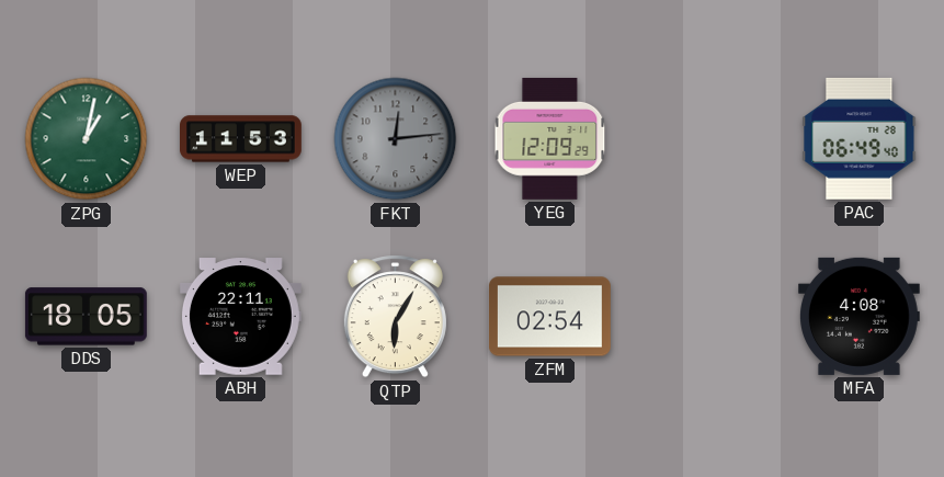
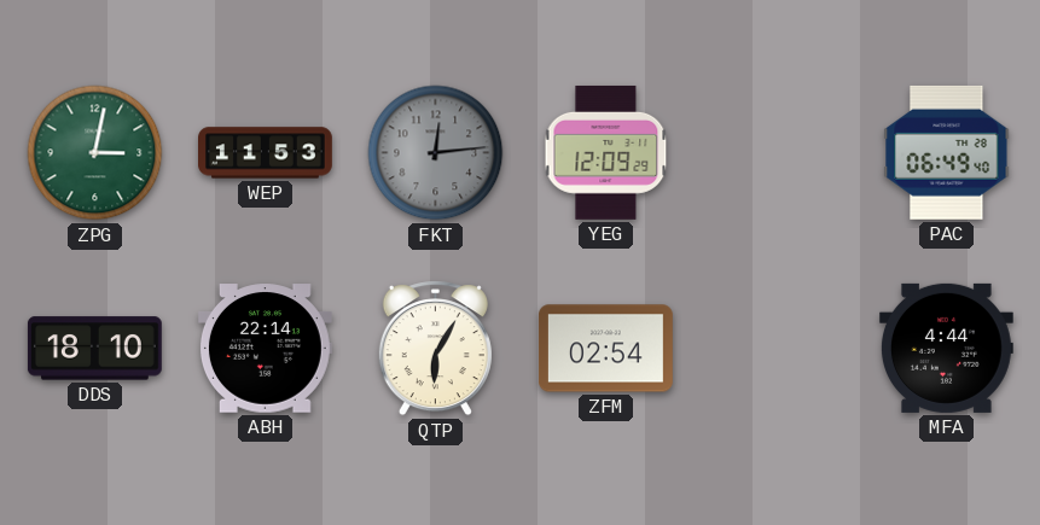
ZPG: 1:02 -> 3:02 (95, 153)
DDS: 18:05 -> 18:10 (94, 349)
ABH: 22:11 -> 22:14 (265, 349)
MFA: 4:08 -> 4:44 (946, 348)
